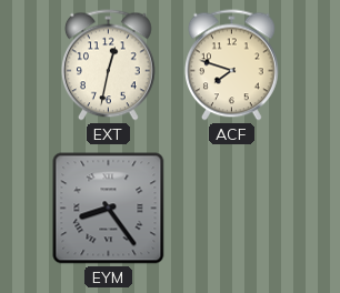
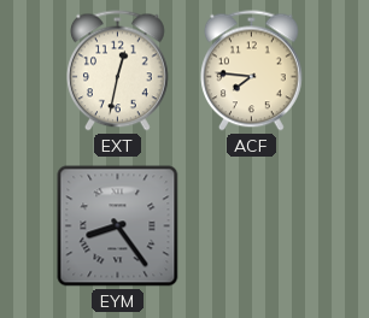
ACF: 7:48 -> 7:46 (252, 71)
